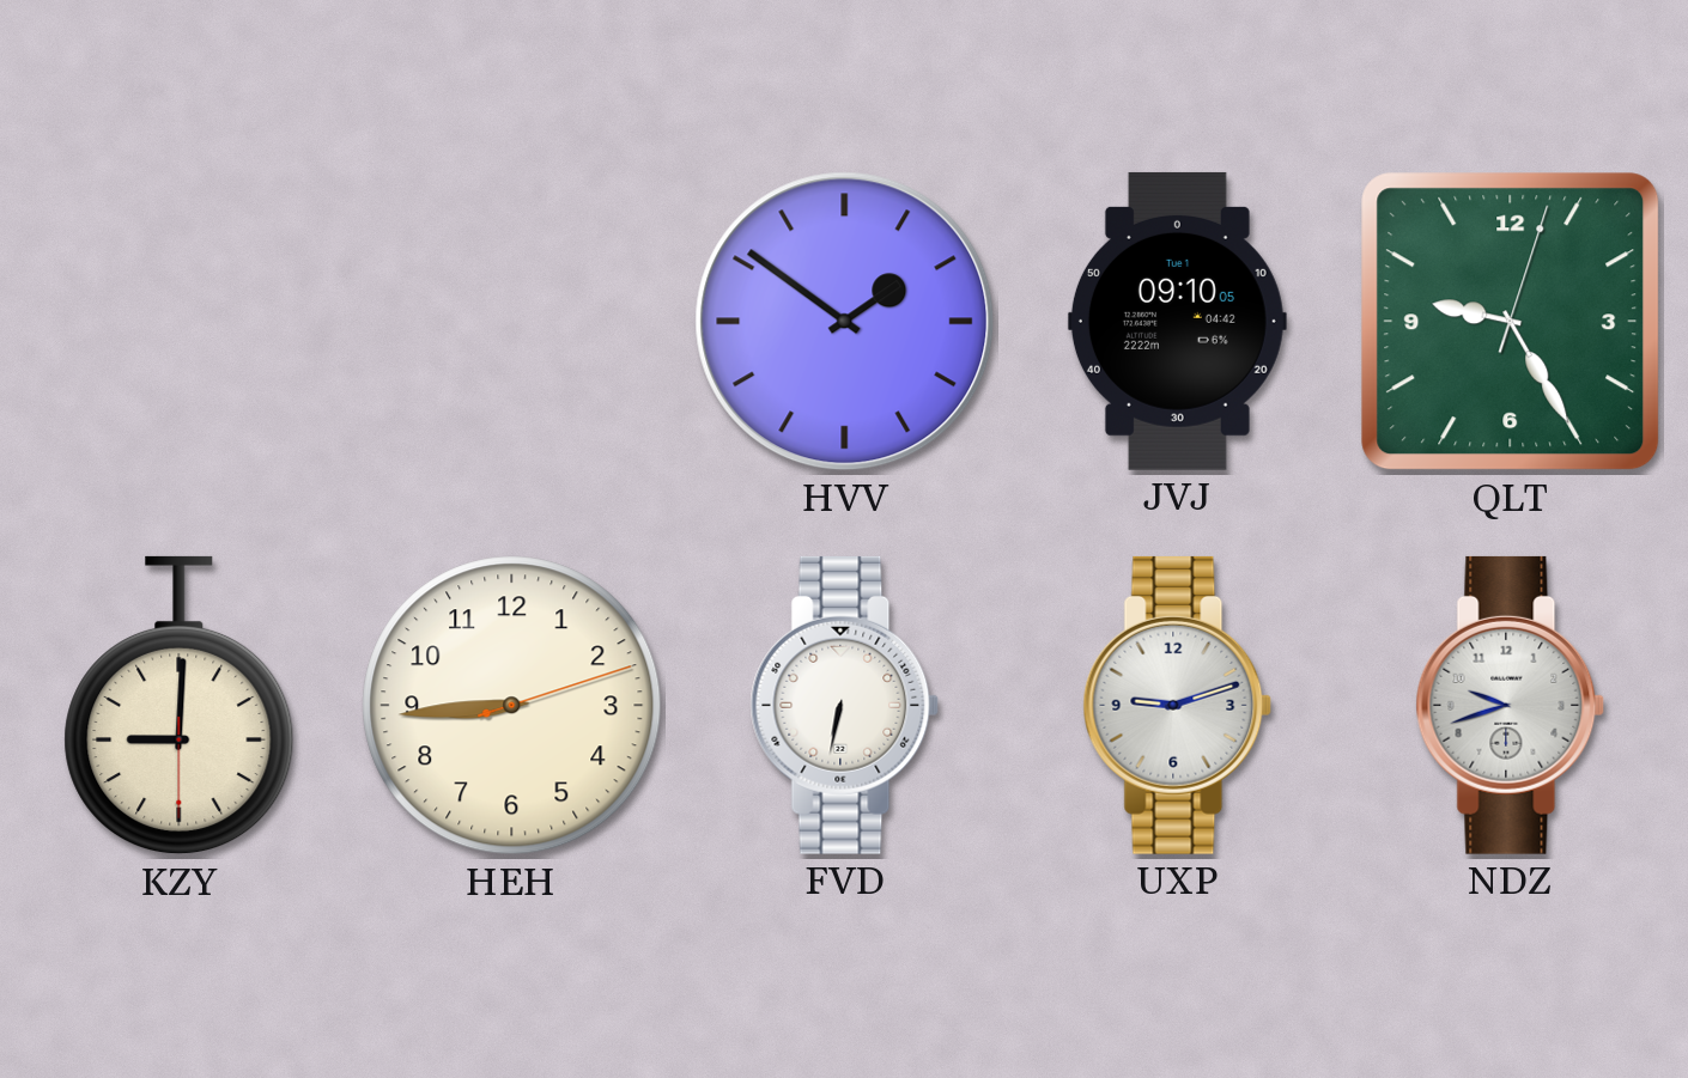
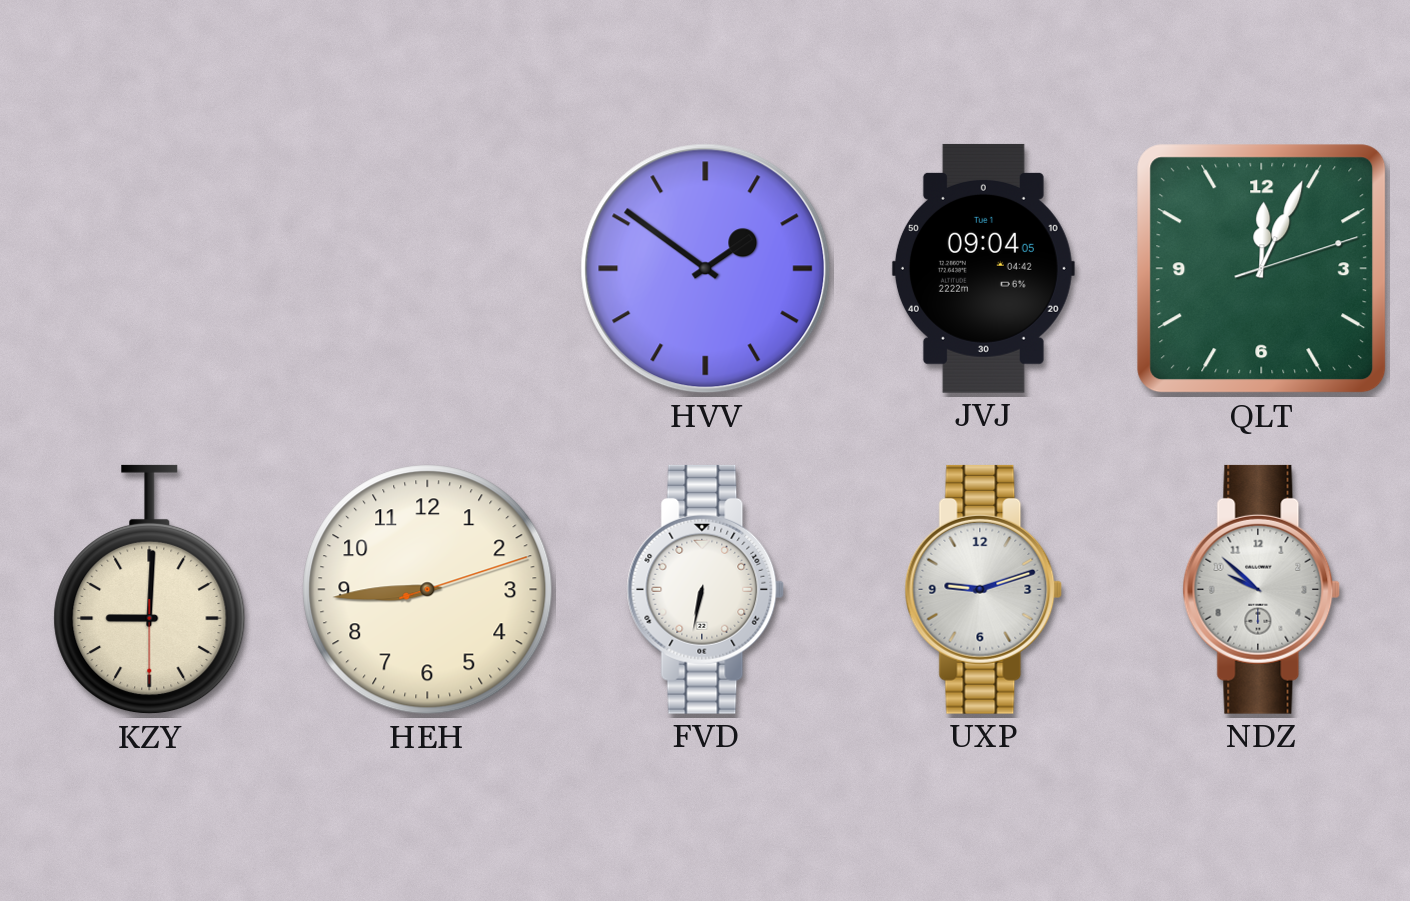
JVJ: 09:10 -> 09:04 (983, 268)
QLT: 9:25 -> 12:04 (1262, 269)
NDZ: 9:42 -> 9:52 (1262, 589)
